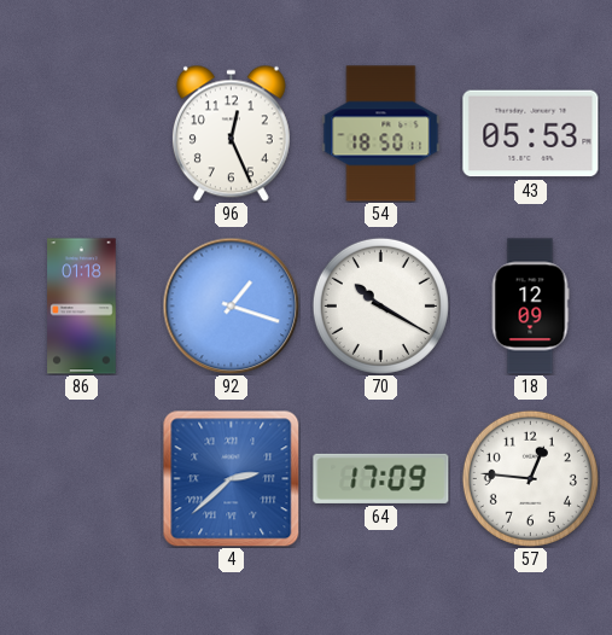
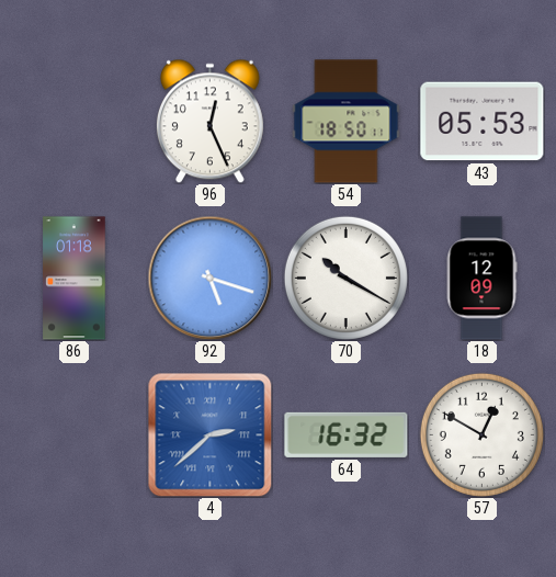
92: 1:18 -> 5:18 (209, 278)
64: 17:09 -> 16:32 (347, 434)
57: 12:46 -> 12:50 (481, 434)
